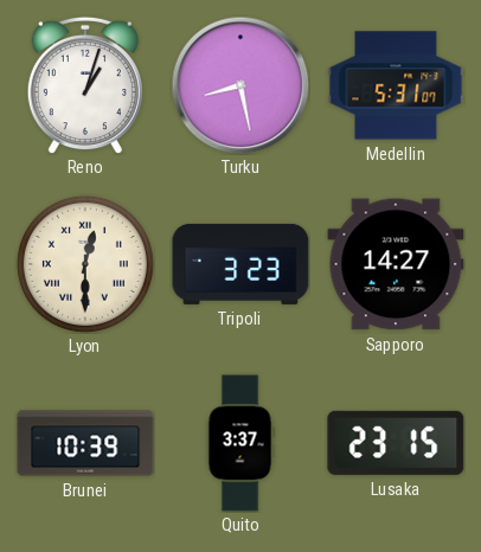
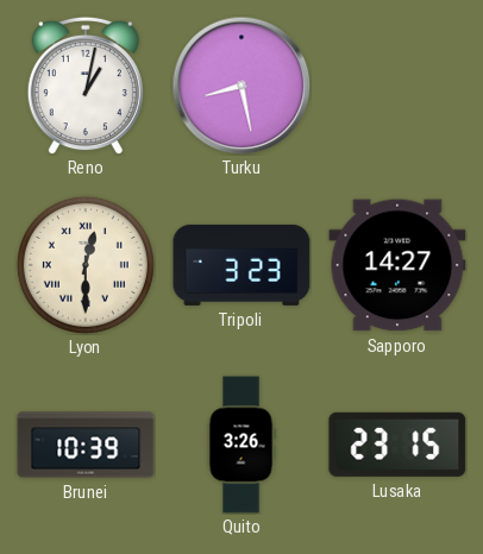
Reno: 1:03 -> 1:02 (86, 86)
Medellin: 5:31 -> none (396, 85)
Quito: 3:37 -> 3:26 (241, 445)
